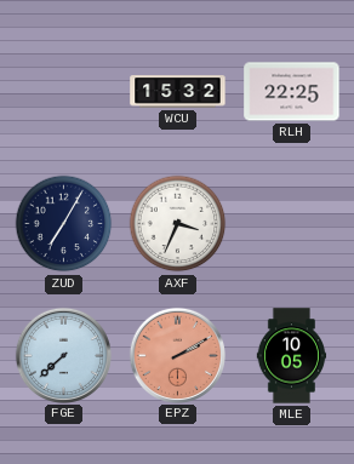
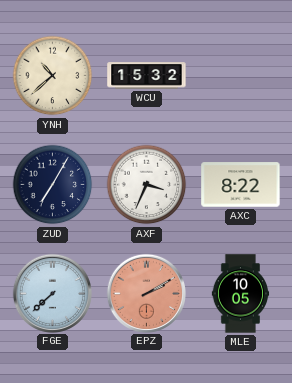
YNH: none -> 10:38 (53, 76)
RLH: 22:25 -> none (292, 92)
AXC: none -> 8:22 (241, 185)
